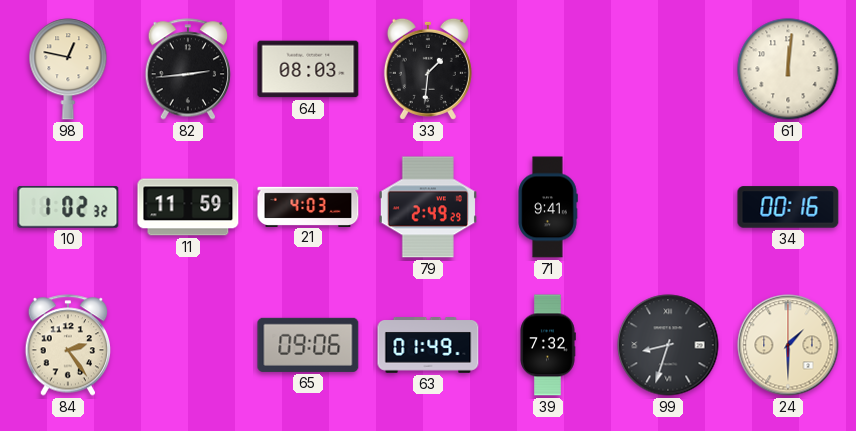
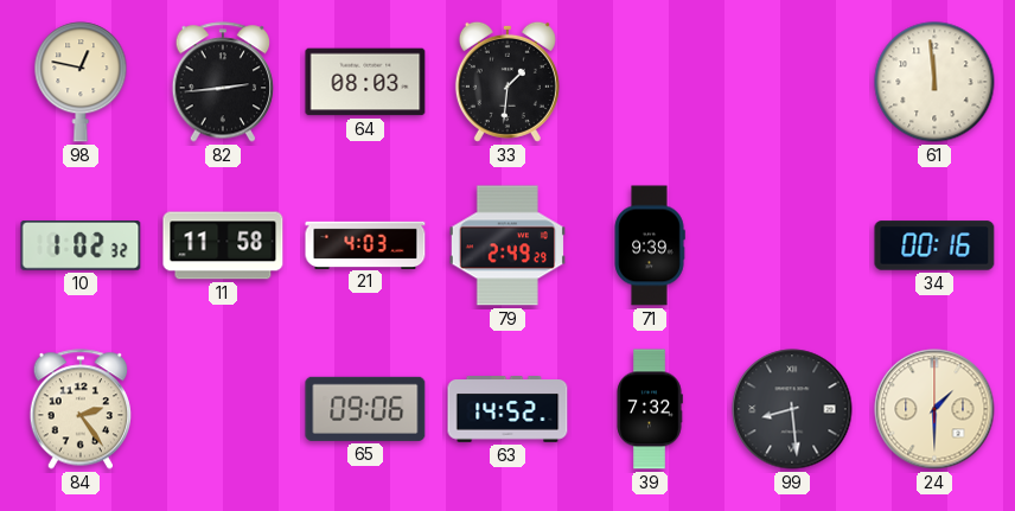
61: 12:01 -> 11:59 (934, 82)
11: 11:59 -> 11:58 (223, 245)
71: 9:41 -> 9:39 (650, 245)
63: 01:49 -> 14:52 (507, 410)
99: 8:33 -> 8:29 (792, 409)
